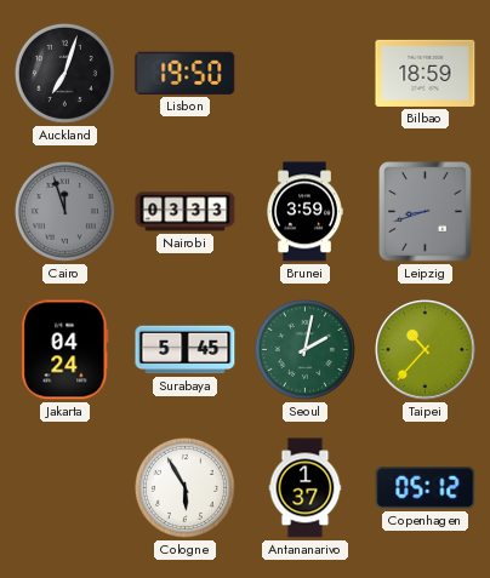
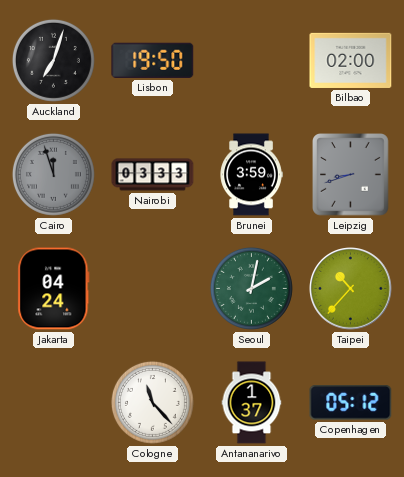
Bilbao: 18:59 -> 02:00 (351, 60)
Surabaya: 5:45 -> none (186, 350)
Cologne: 5:55 -> 11:23 (152, 402)
